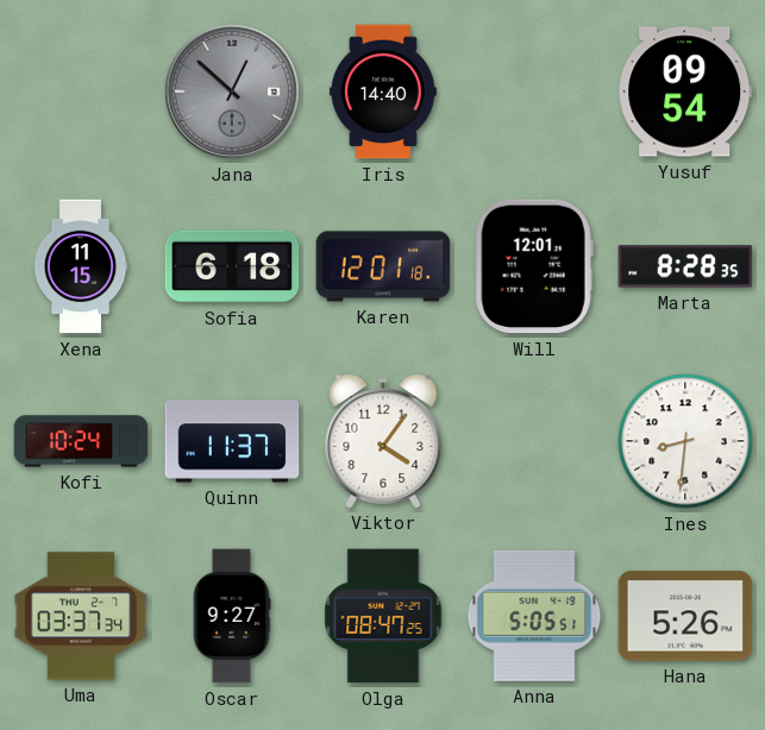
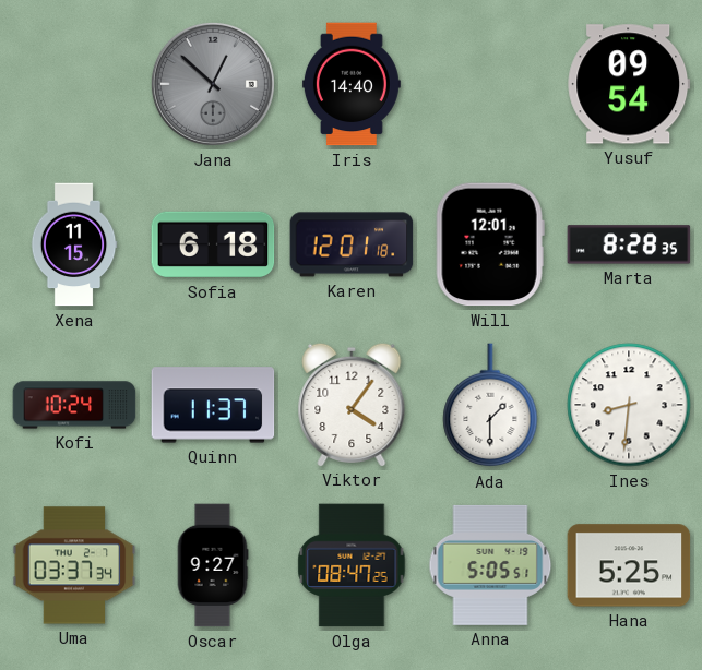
Ada: none -> 1:30 (490, 406)
Hana: 5:26 -> 5:25 (629, 565)
